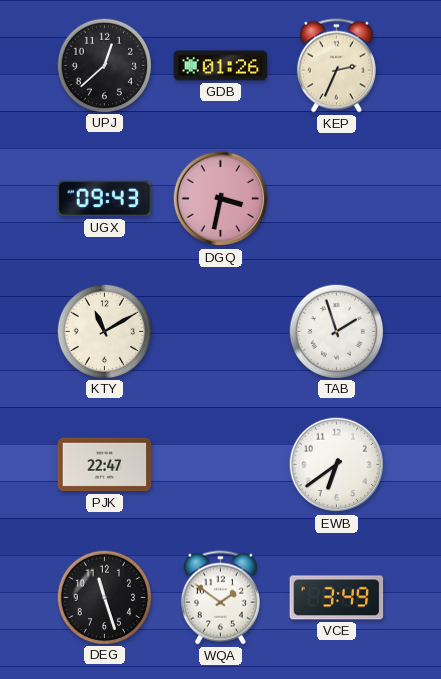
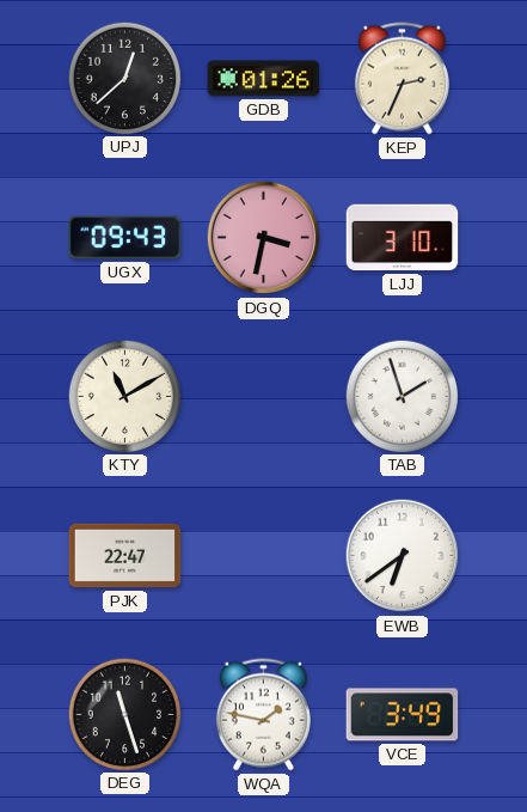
LJJ: none -> 3:10 (403, 238)
WQA: 1:51 -> 1:47 (263, 715)
